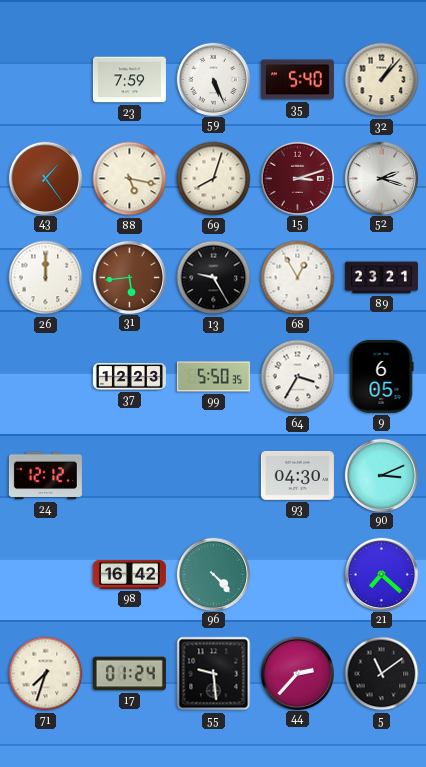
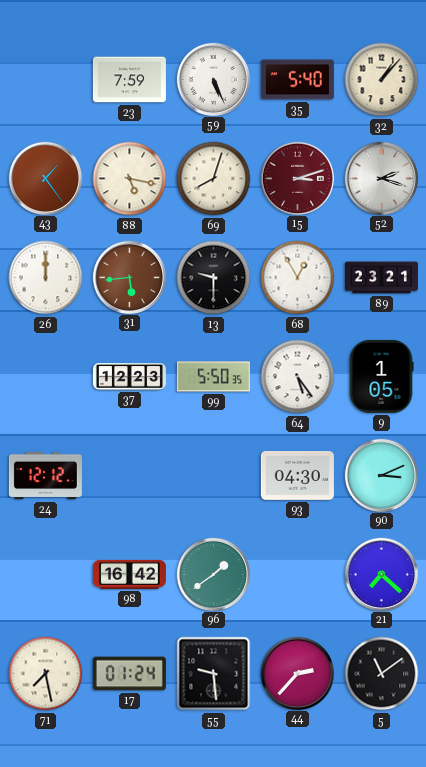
13: 9:25 -> 9:30 (214, 278)
64: 3:35 -> 5:24 (298, 377)
9: 6:05 -> 1:05 (381, 376)
96: 4:23 -> 1:39 (213, 574)
71: 7:33 -> 7:28 (46, 674)
